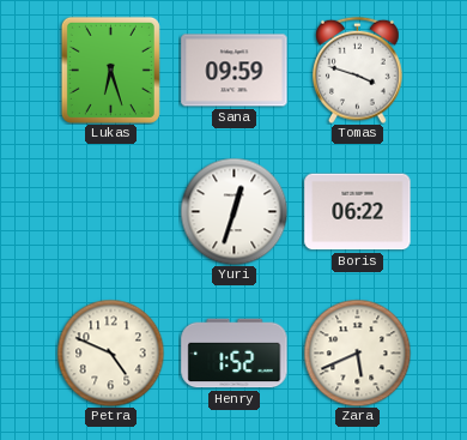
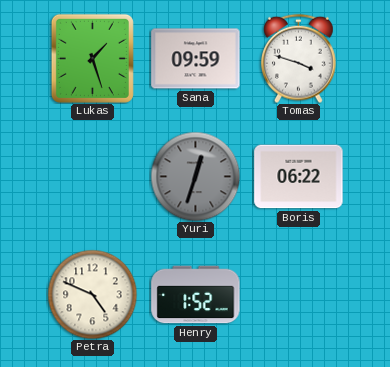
Lukas: 6:27 -> 1:27 (92, 58)
Yuri dial: white -> grey (195, 176)
Zara: 5:41 -> none (357, 352)
